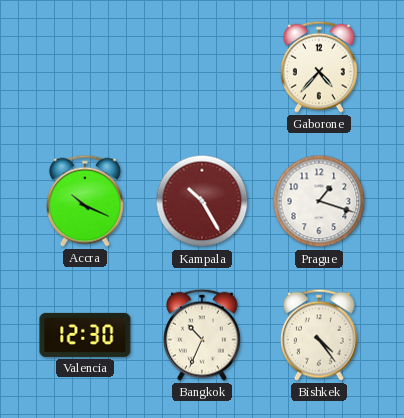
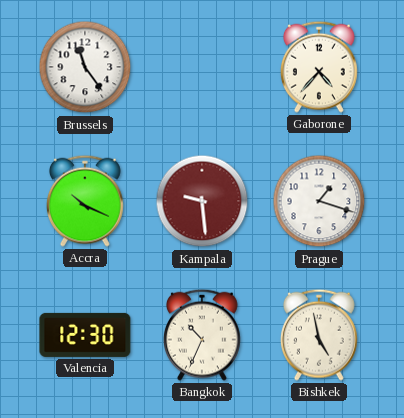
Brussels: none -> 11:24 (85, 67)
Kampala: 10:25 -> 9:29 (202, 201)
Bishkek: 4:24 -> 4:58 (319, 335)
